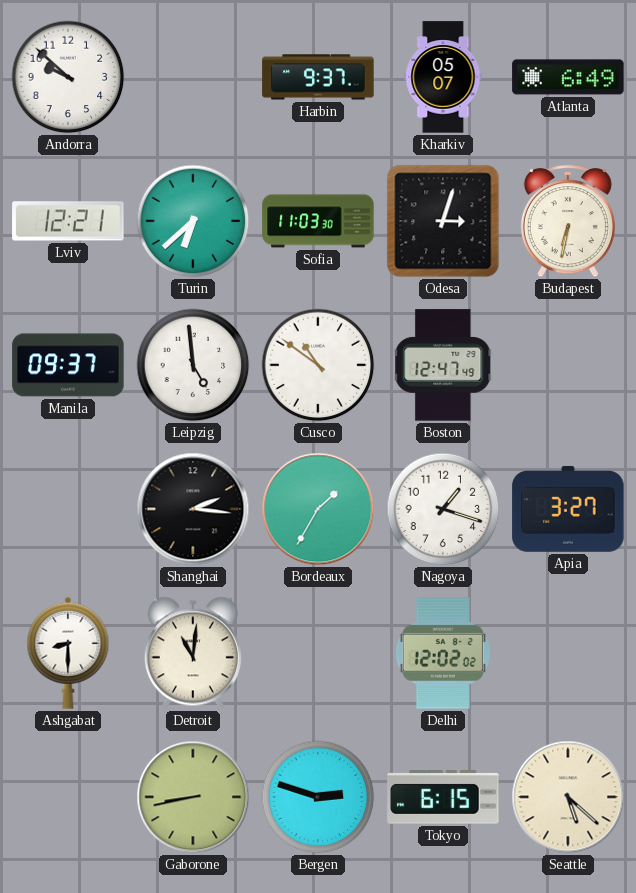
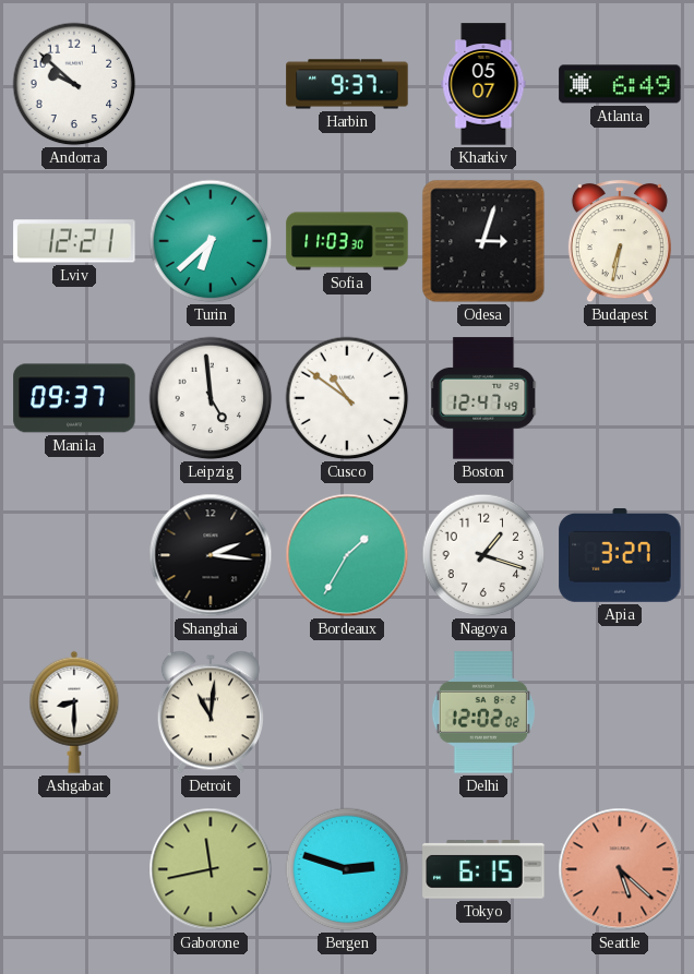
Gaborone: 8:43 -> 11:43 (211, 869)
Seattle dial: cream -> salmon (620, 869)
